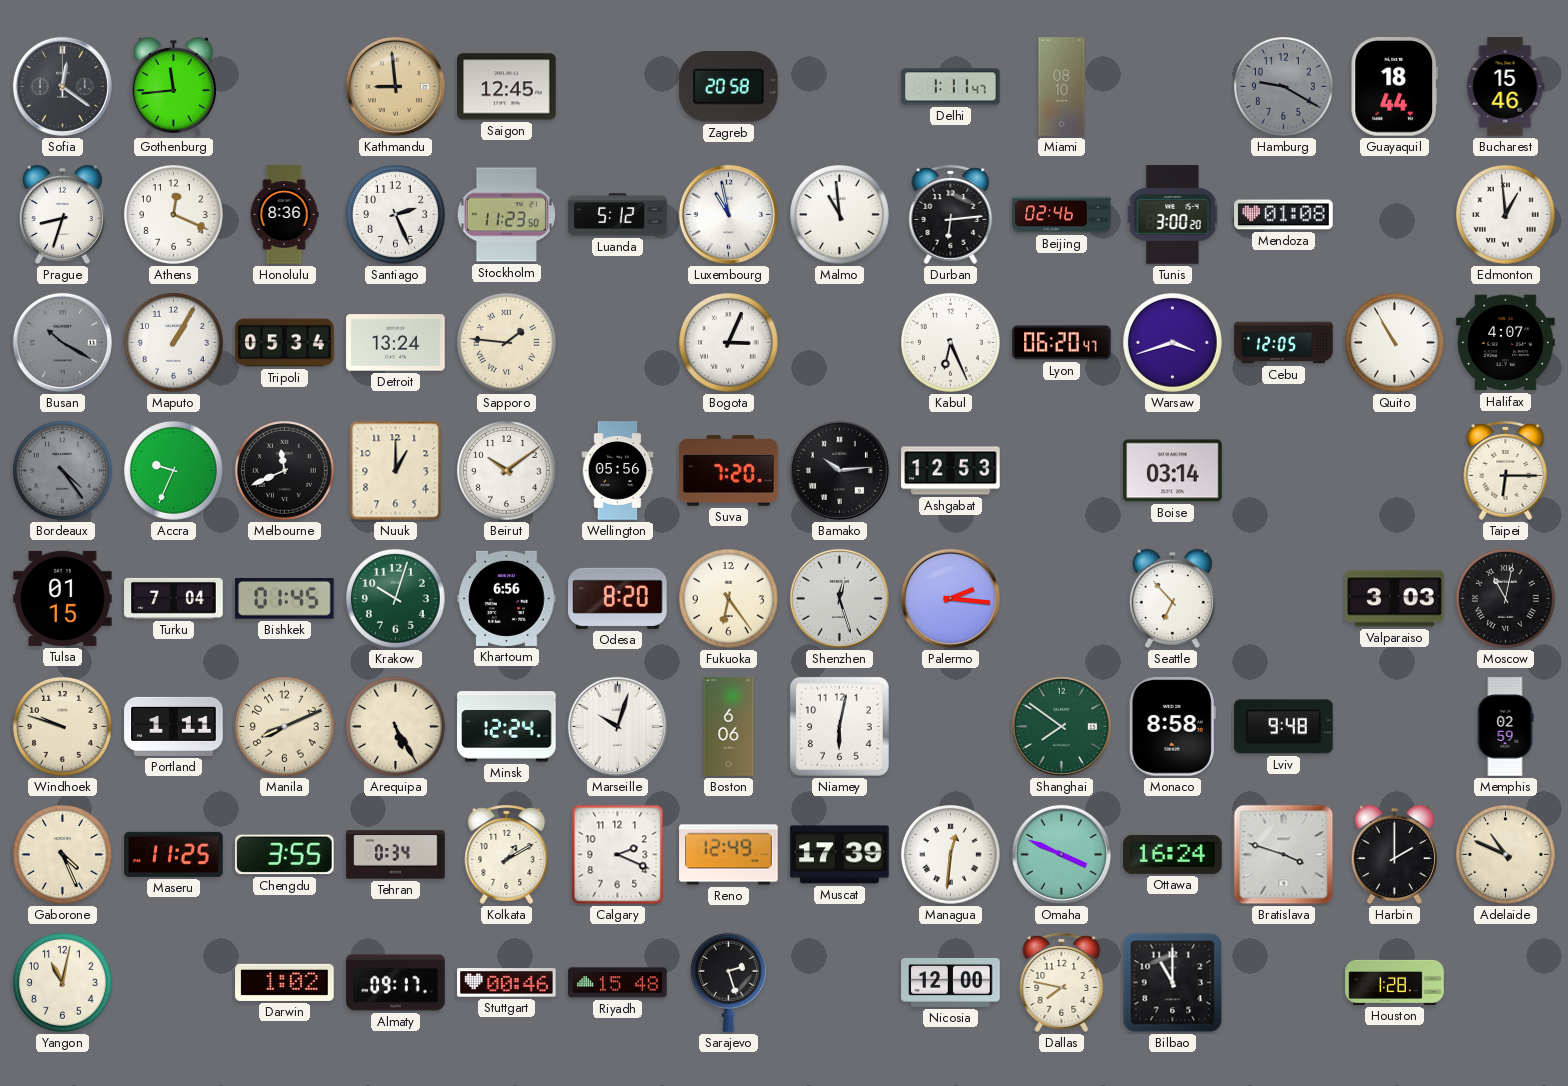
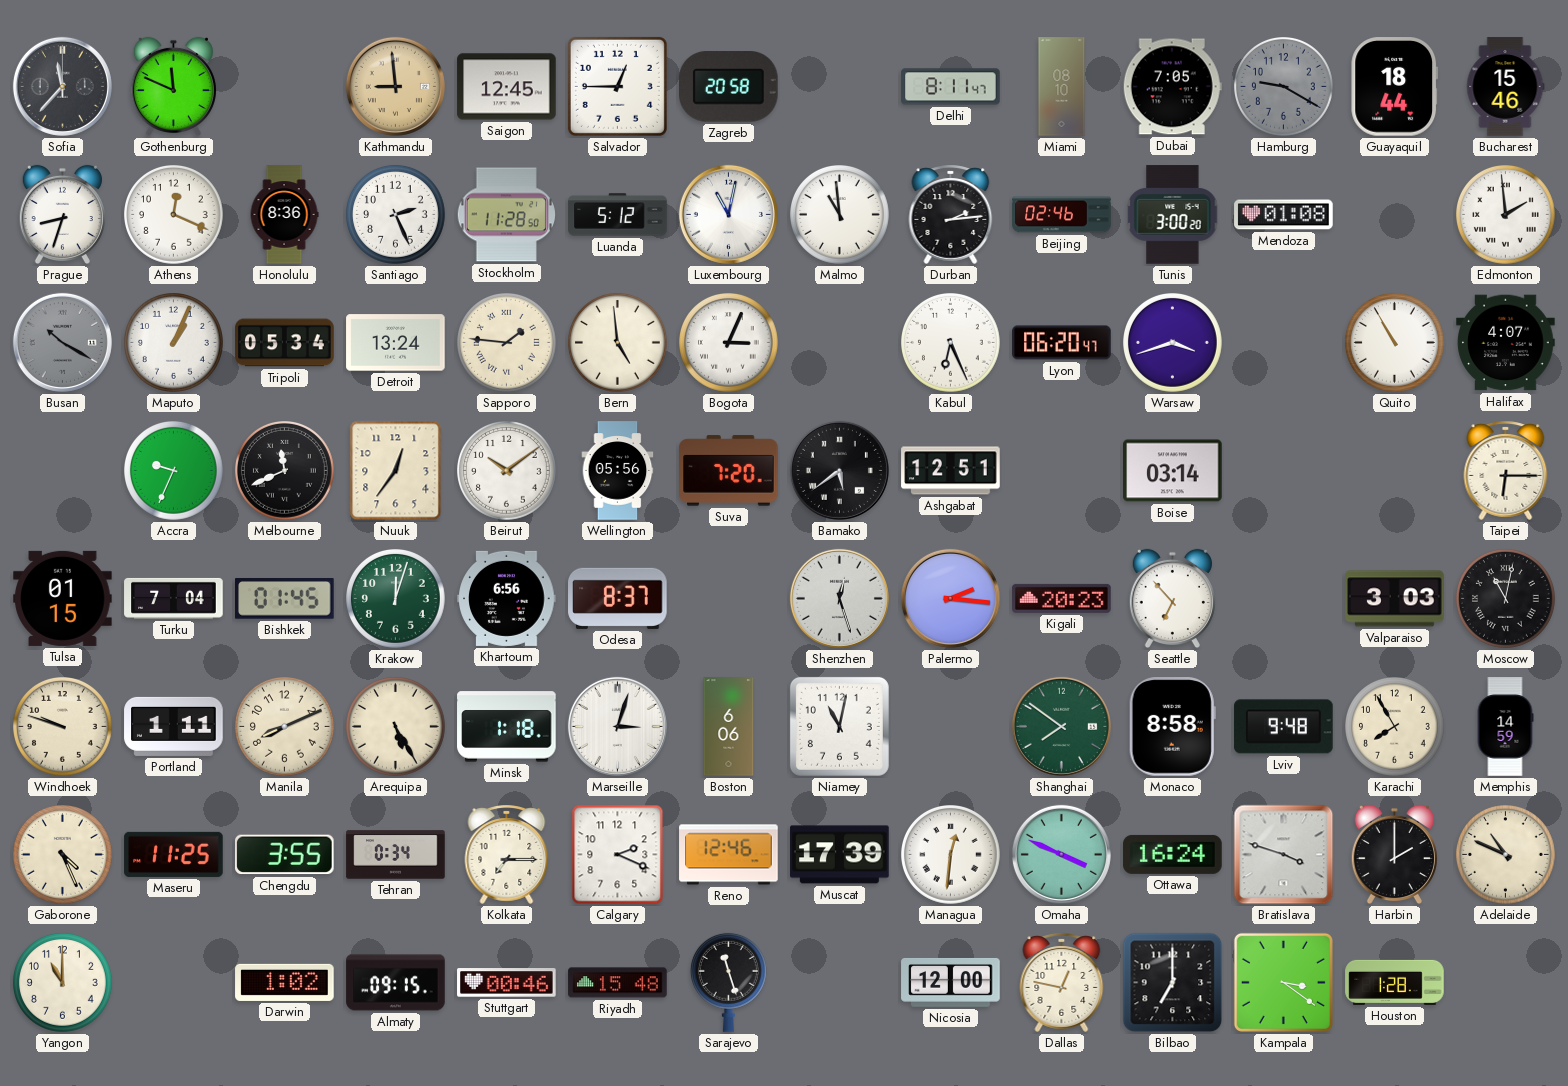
Sofia: 12:21 -> 11:37 (62, 86)
Gothenburg: 11:44 -> 11:49 (173, 87)
Salvador: none -> 12:45 (617, 86)
Delhi: 1:11 -> 8:11 (951, 87)
Dubai: none -> 7:05 (1172, 87)
Stockholm: 11:23 -> 11:28 (506, 215)
Luxembourg: 10:58 -> 11:02 (728, 214)
Durban: 6:14 -> 2:14 (951, 214)
Edmonton: 12:59 -> 1:59 (1506, 215)
Maputo: 1:05 -> 1:04 (174, 343)
Bern: none -> 4:59 (618, 343)
Cebu: 12:05 -> none (1284, 343)
Bordeaux: 4:24 -> none (63, 471)
Nuuk: 1:00 -> 12:36 (396, 471)
Bamako: 10:14 -> 5:39 (839, 470)
Ashgabat: 12:53 -> 12:51 (951, 471)
Krakow: 10:03 -> 12:03 (396, 599)
Odesa: 8:20 -> 8:37 (618, 598)
Fukuoka: 6:24 -> none (729, 599)
Kigali: none -> 20:23 (1062, 598)
Minsk: 12:24 -> 1:18 (507, 727)
Marseille: 10:03 -> 3:03 (617, 726)
Niamey: 6:02 -> 11:02 (839, 726)
Karachi: none -> 7:55 (1395, 727)
Memphis: 02:59 -> 14:59 (1505, 727)
Kolkata: 1:10 -> 7:15 (507, 854)
Reno: 12:49 -> 12:46 (729, 855)
Yangon: 11:02 -> 11:00 (63, 983)
Almaty: 09:17 -> 09:15 (396, 983)
Sarajevo: 2:27 -> 11:27 (728, 982)
Dallas: 7:47 -> 12:47 (1062, 982)
Bilbao: 11:00 -> 7:00 (1173, 983)
Kampala: none -> 3:21 (1283, 982)
